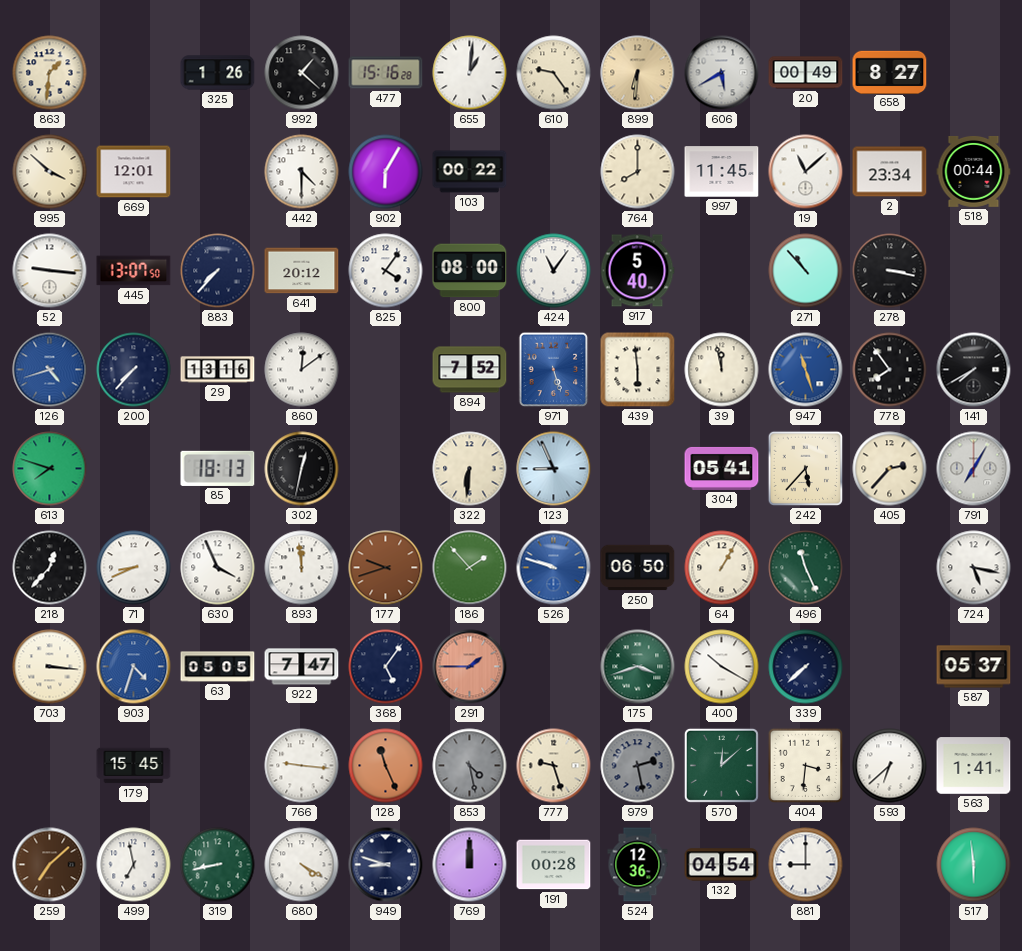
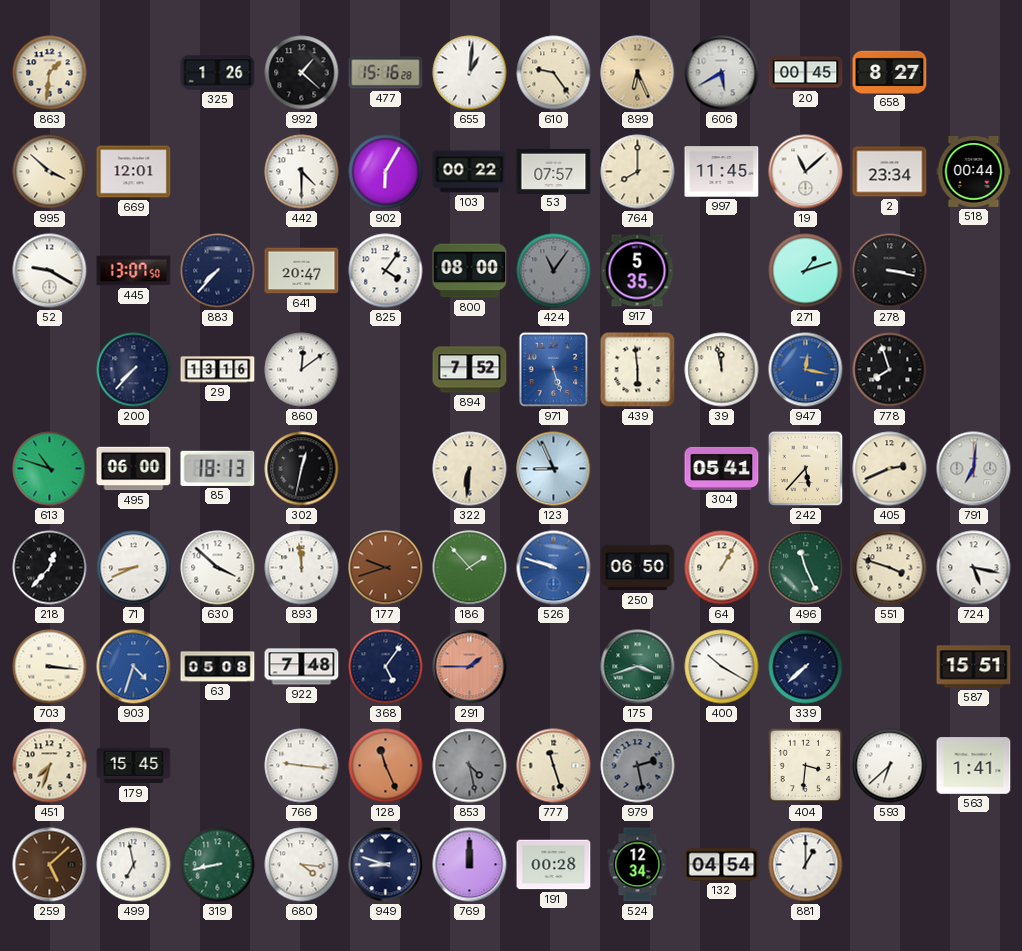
899: 6:31 -> 6:26 (638, 73)
20: 00:49 -> 00:45 (806, 73)
53: none -> 07:57 (554, 171)
52: 9:16 -> 9:20 (50, 271)
641: 20:12 -> 20:47 (302, 271)
424 dial: white -> grey (554, 271)
917: 5:40 -> 5:35 (637, 271)
271: 10:53 -> 1:12 (806, 271)
126: 4:42 -> none (50, 370)
947: 11:27 -> 12:17 (806, 370)
778: 7:54 -> 7:57 (890, 370)
141: 7:40 -> none (974, 370)
613: 7:48 -> 10:48 (50, 469)
495: none -> 06:00 (134, 469)
405: 2:37 -> 2:41 (890, 469)
791: 7:05 -> 7:01 (974, 469)
630: 3:56 -> 3:52 (218, 568)
551: none -> 3:48 (890, 568)
63: 05:05 -> 05:08 (218, 667)
922: 7:47 -> 7:48 (302, 667)
587: 05:37 -> 15:51 (974, 667)
451: none -> 7:33 (50, 766)
777: 9:27 -> 11:27 (554, 766)
570: 12:08 -> none (721, 765)
259: 7:08 -> 5:08 (50, 865)
680: 4:20 -> 4:16 (302, 865)
524: 12:36 -> 12:34 (638, 865)
881: 9:00 -> 1:00 (806, 865)
517: 5:59 -> none (974, 865)
